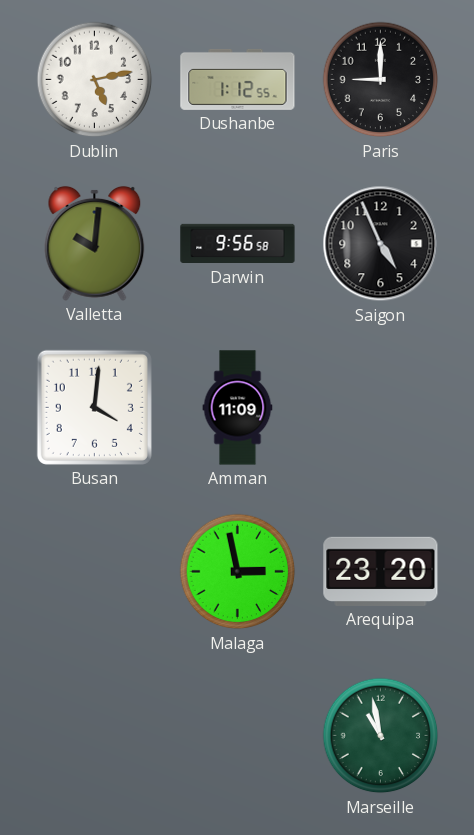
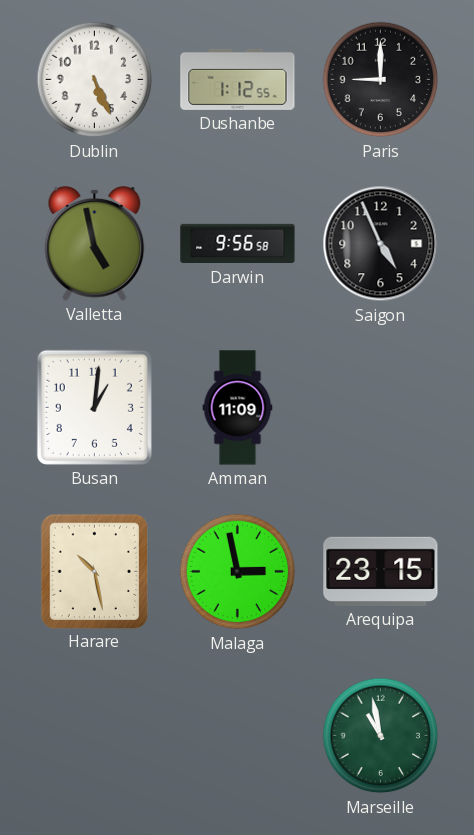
Dublin: 5:13 -> 5:26 (95, 80)
Valletta: 10:01 -> 4:58 (95, 243)
Busan: 4:01 -> 1:01 (94, 407)
Harare: none -> 10:28 (94, 571)
Arequipa: 23:20 -> 23:15 (381, 571)
